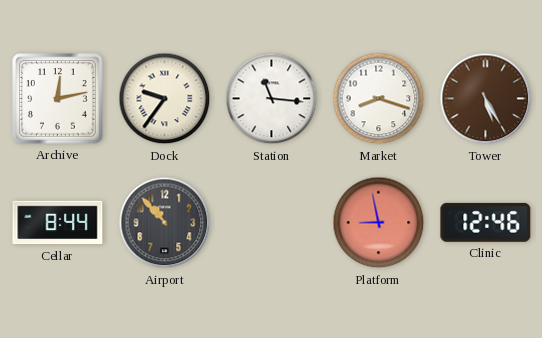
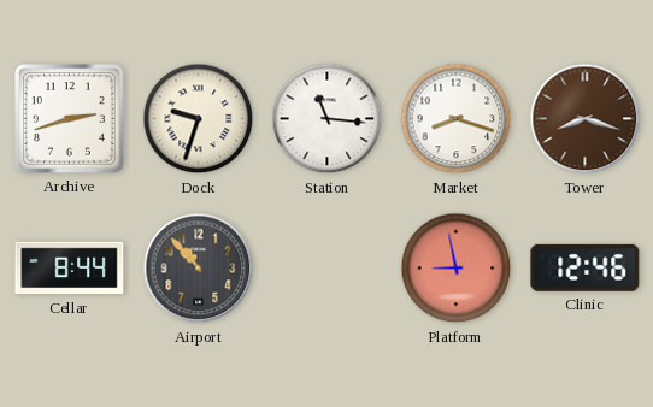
Archive: 12:13 -> 2:42 (70, 119)
Dock: 9:36 -> 9:33 (199, 119)
Tower: 5:25 -> 8:18 (586, 119)
